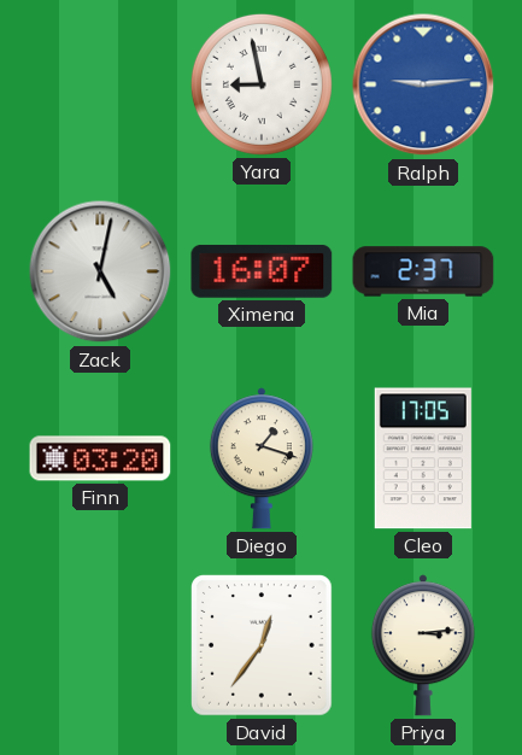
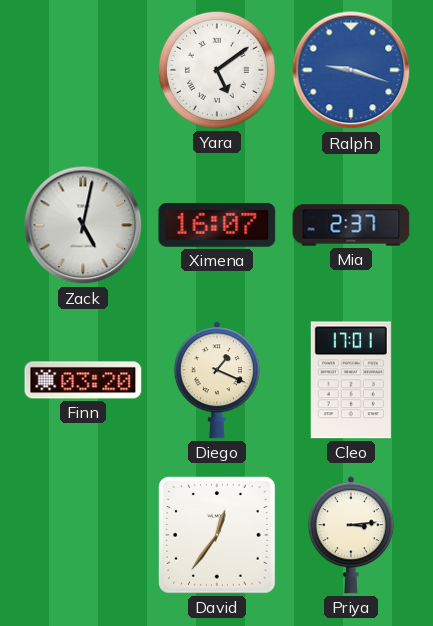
Yara: 8:58 -> 5:09 (217, 70)
Ralph: 9:14 -> 9:18 (351, 70)
Diego: 1:18 -> 1:19 (217, 380)
Cleo: 17:05 -> 17:01 (351, 380)
